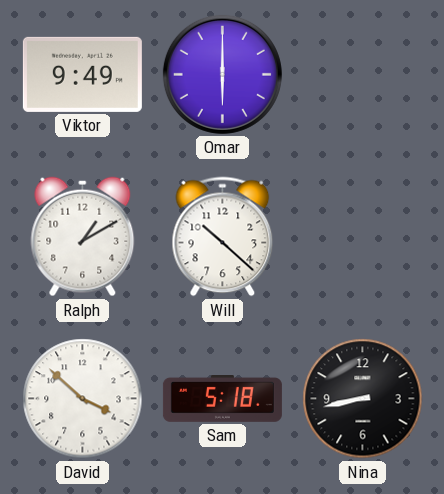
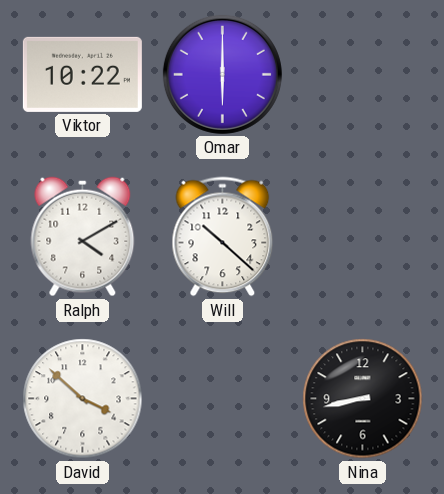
Viktor: 9:49 -> 10:22 (82, 74)
Ralph: 1:10 -> 4:10 (83, 237)
Sam: 5:18 -> none (222, 399)
